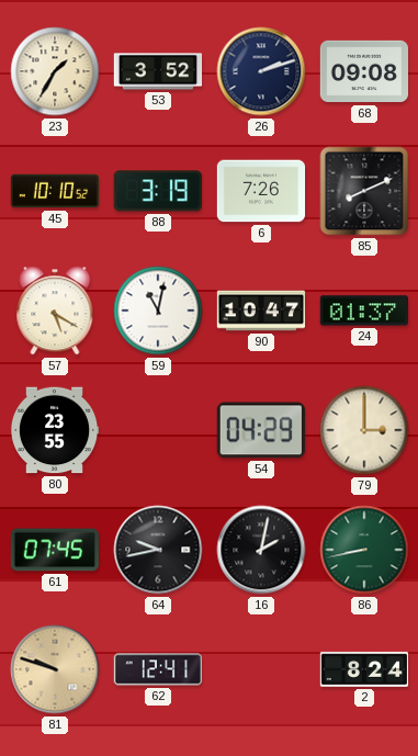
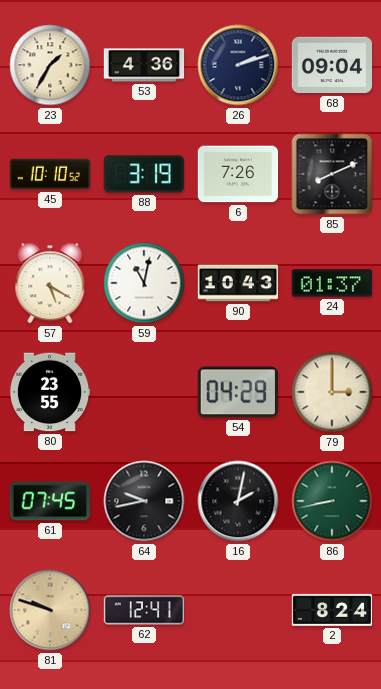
53: 3:52 -> 4:36 (144, 65)
68: 09:08 -> 09:04 (332, 65)
90: 10:47 -> 10:43 (238, 283)
